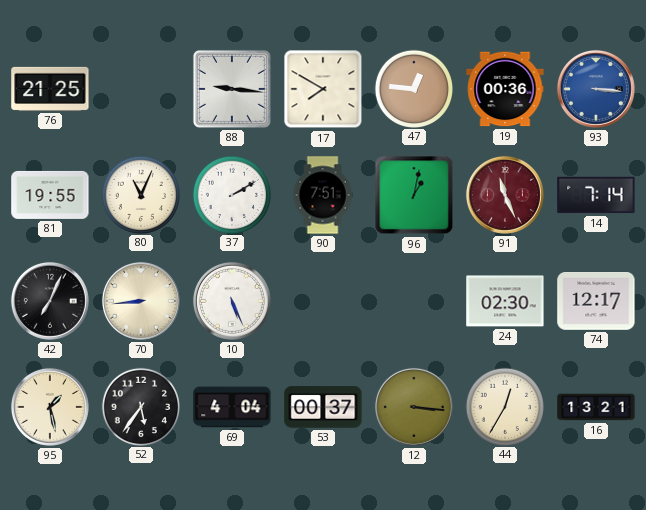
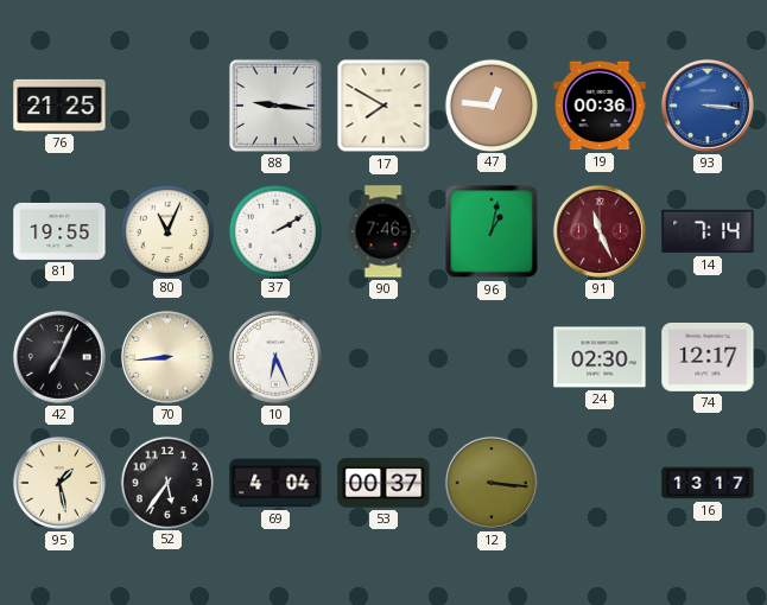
90: 7:51 -> 7:46 (383, 231)
10: 5:26 -> 6:26 (275, 357)
44: 12:35 -> none (504, 406)
16: 13:21 -> 13:17 (708, 483)
